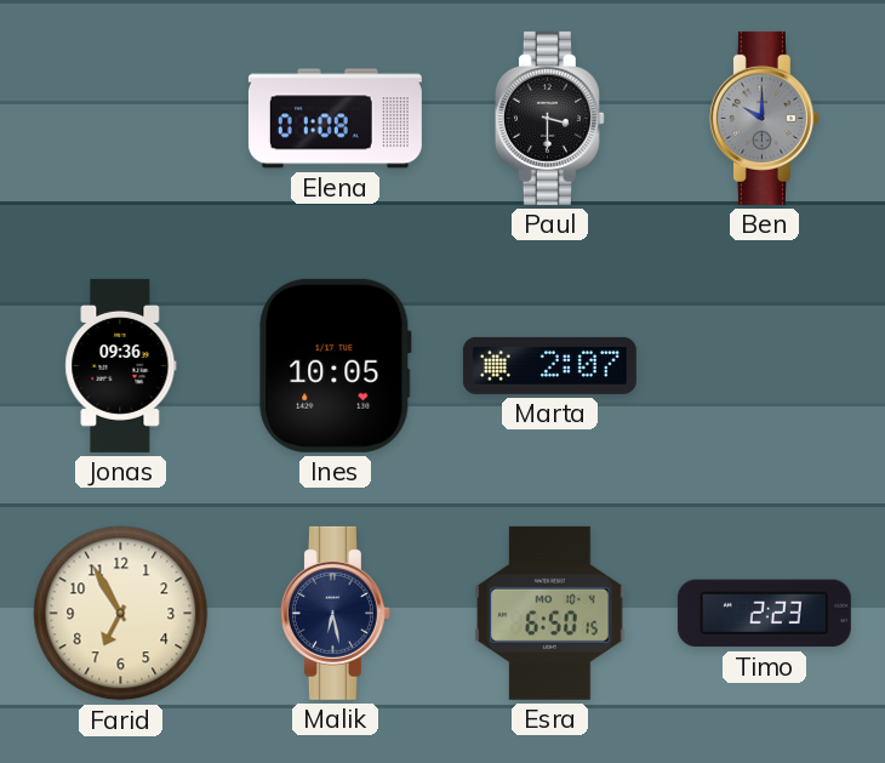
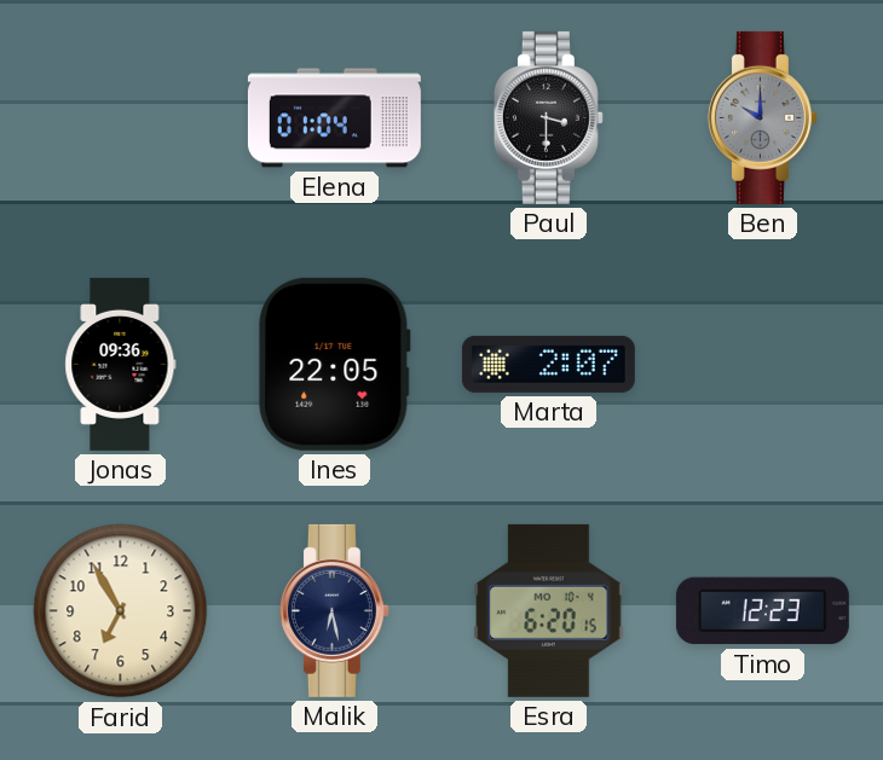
Elena: 01:08 -> 01:04 (334, 118)
Ines: 10:05 -> 22:05 (335, 364)
Esra: 6:50 -> 6:20 (549, 610)
Timo: 2:23 -> 12:23 (762, 611)
